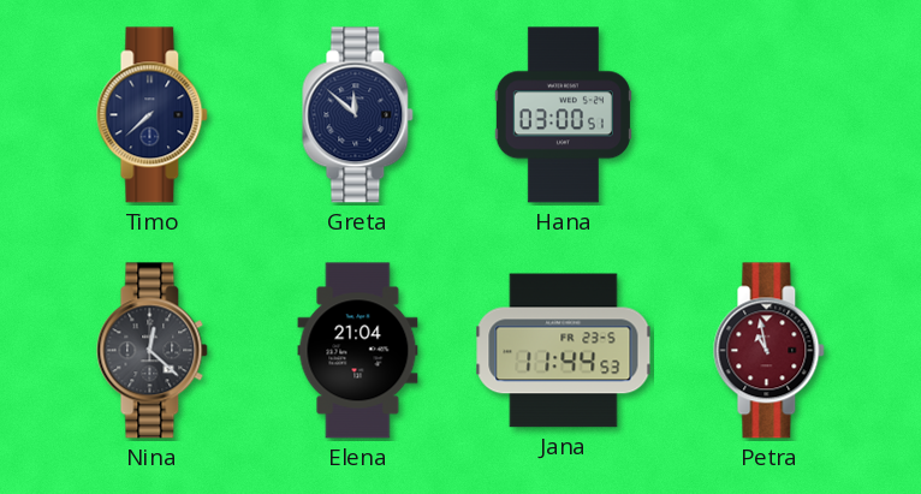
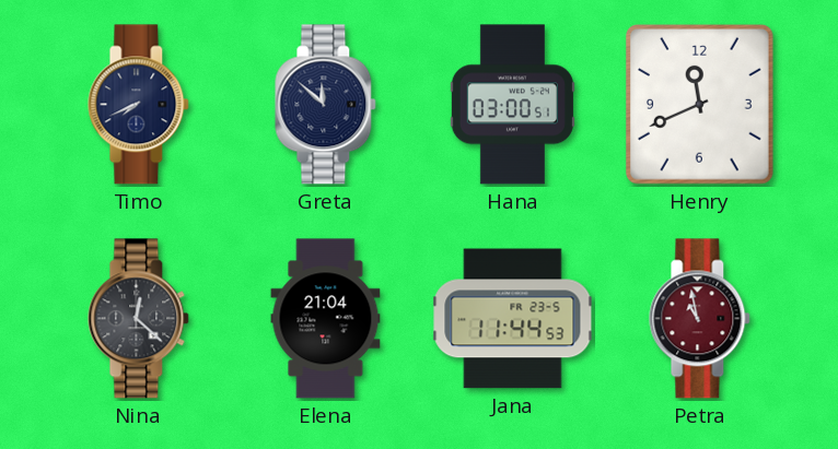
Timo: 7:38 -> 7:41 (139, 105)
Henry: none -> 11:41 (700, 105)
